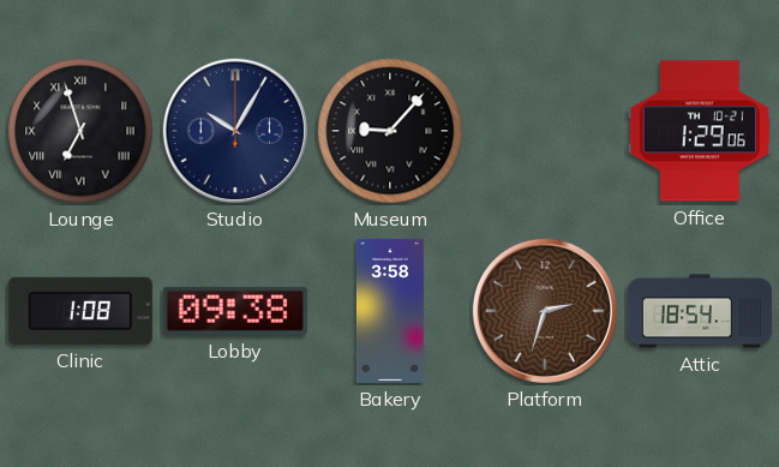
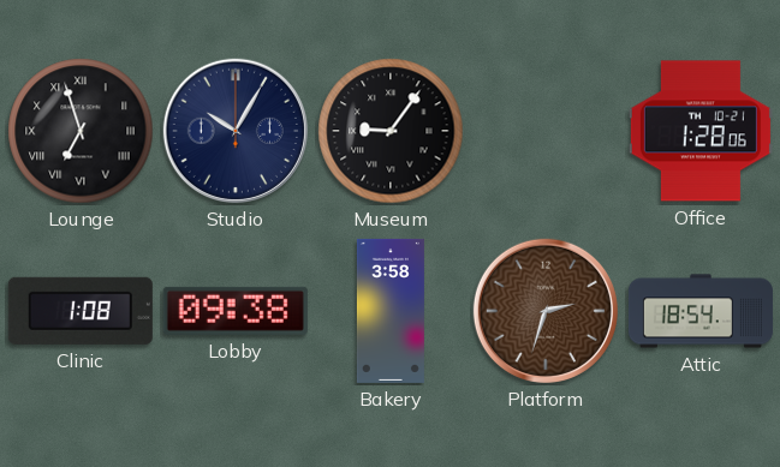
Museum: 9:07 -> 9:06 (391, 131)
Office: 1:29 -> 1:28 (701, 131)
